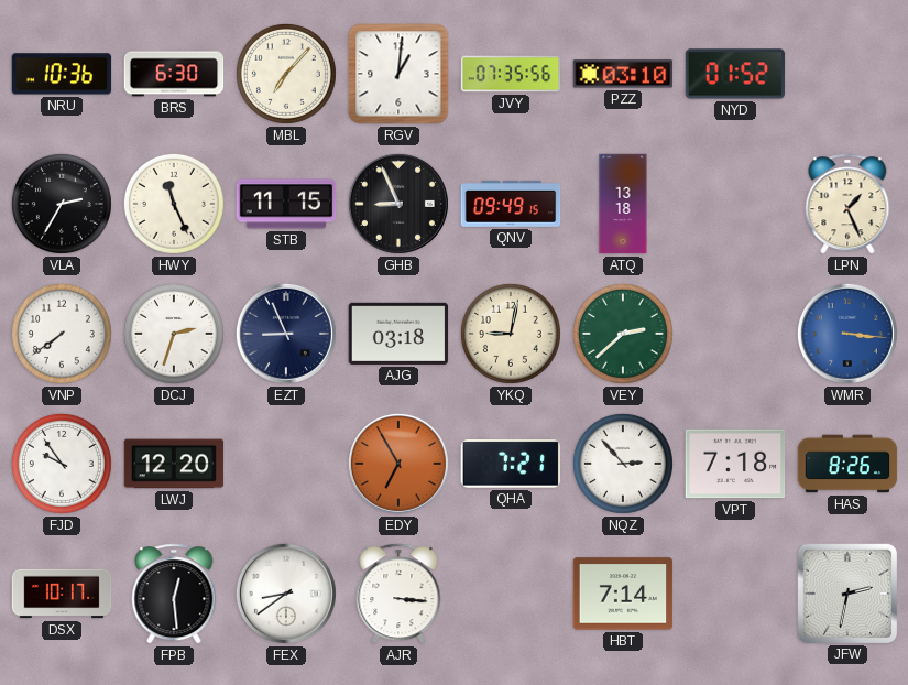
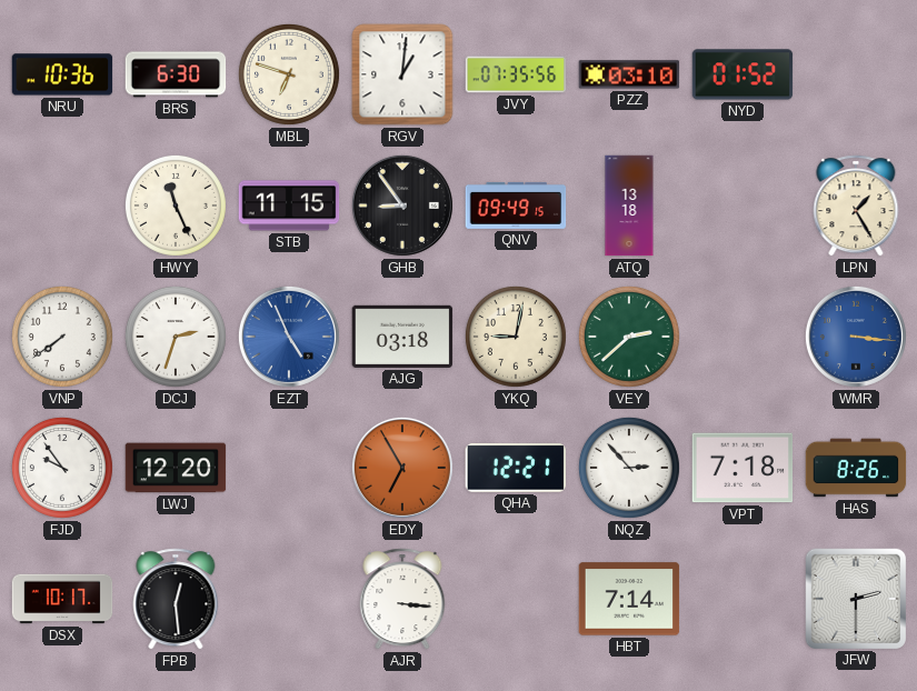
MBL: 7:07 -> 6:48 (289, 74)
VLA: 2:35 -> none (62, 204)
GHB: 8:56 -> 8:54 (402, 206)
LPN: 1:26 -> 1:25 (856, 206)
EZT: 8:56 -> 4:56 (289, 337)
EZT dial: navy -> blue (289, 337)
QHA: 7:21 -> 12:21 (515, 468)
FEX: 8:39 -> none (286, 594)
JFW: 2:32 -> 2:30 (855, 598)
